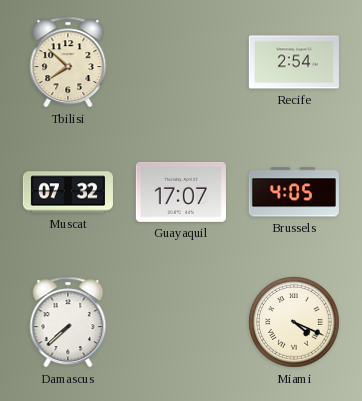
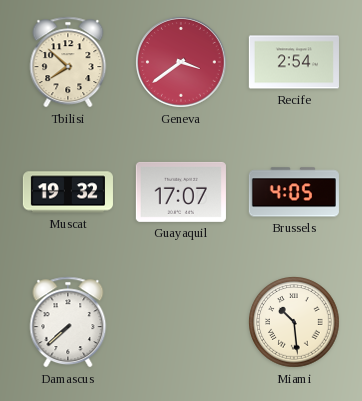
Geneva: none -> 3:39 (181, 62)
Muscat: 07:32 -> 19:32 (68, 192)
Miami: 4:19 -> 10:29 (294, 322)
